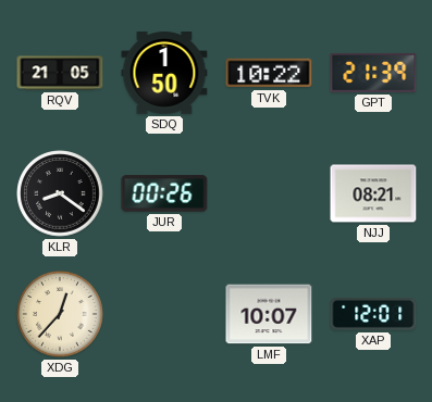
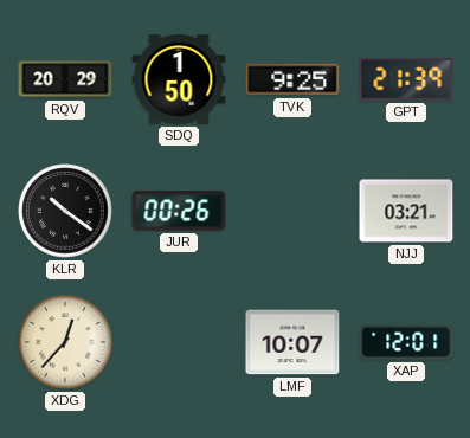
RQV: 21:05 -> 20:29 (65, 79)
TVK: 10:22 -> 9:25 (292, 79)
KLR: 8:21 -> 10:21 (65, 211)
NJJ: 08:21 -> 03:21 (406, 211)
